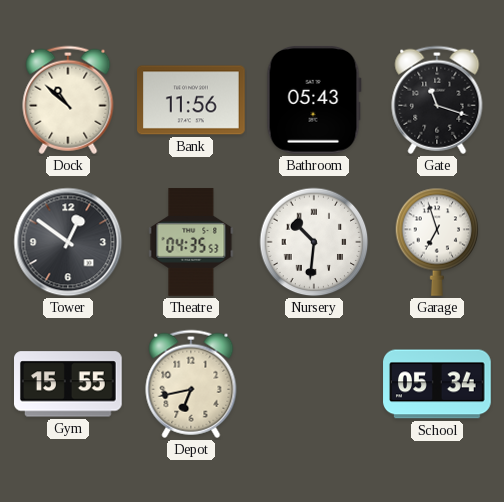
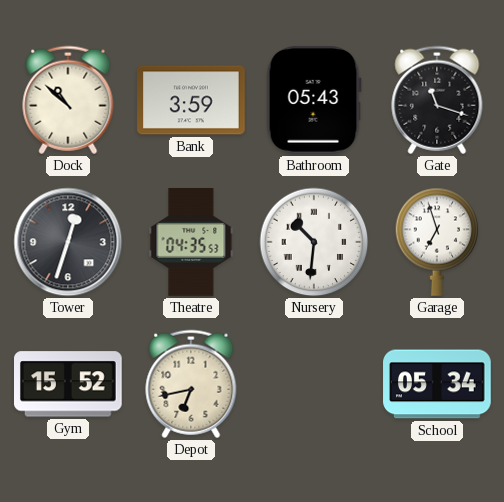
Bank: 11:56 -> 3:59 (191, 100)
Tower: 12:51 -> 12:33 (68, 242)
Gym: 15:55 -> 15:52 (69, 384)
